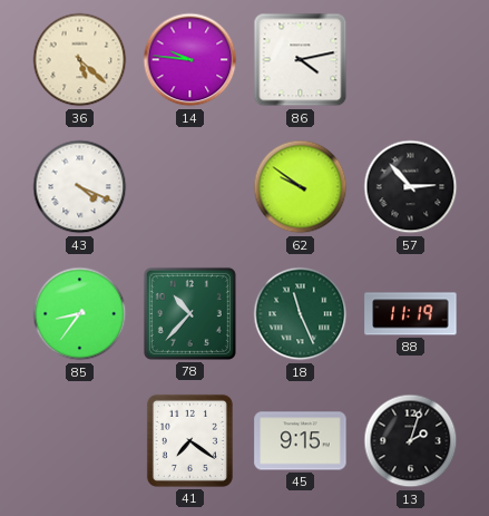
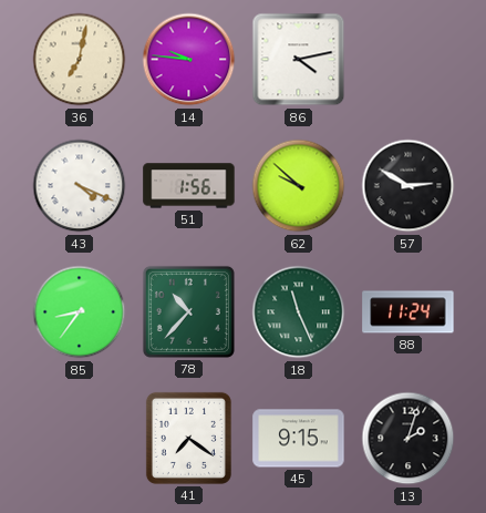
36: 5:22 -> 7:02 (80, 60)
51: none -> 1:56 (189, 186)
62: 9:51 -> 9:52 (299, 186)
57: 2:53 -> 2:50 (409, 186)
88: 11:19 -> 11:24 (409, 312)
